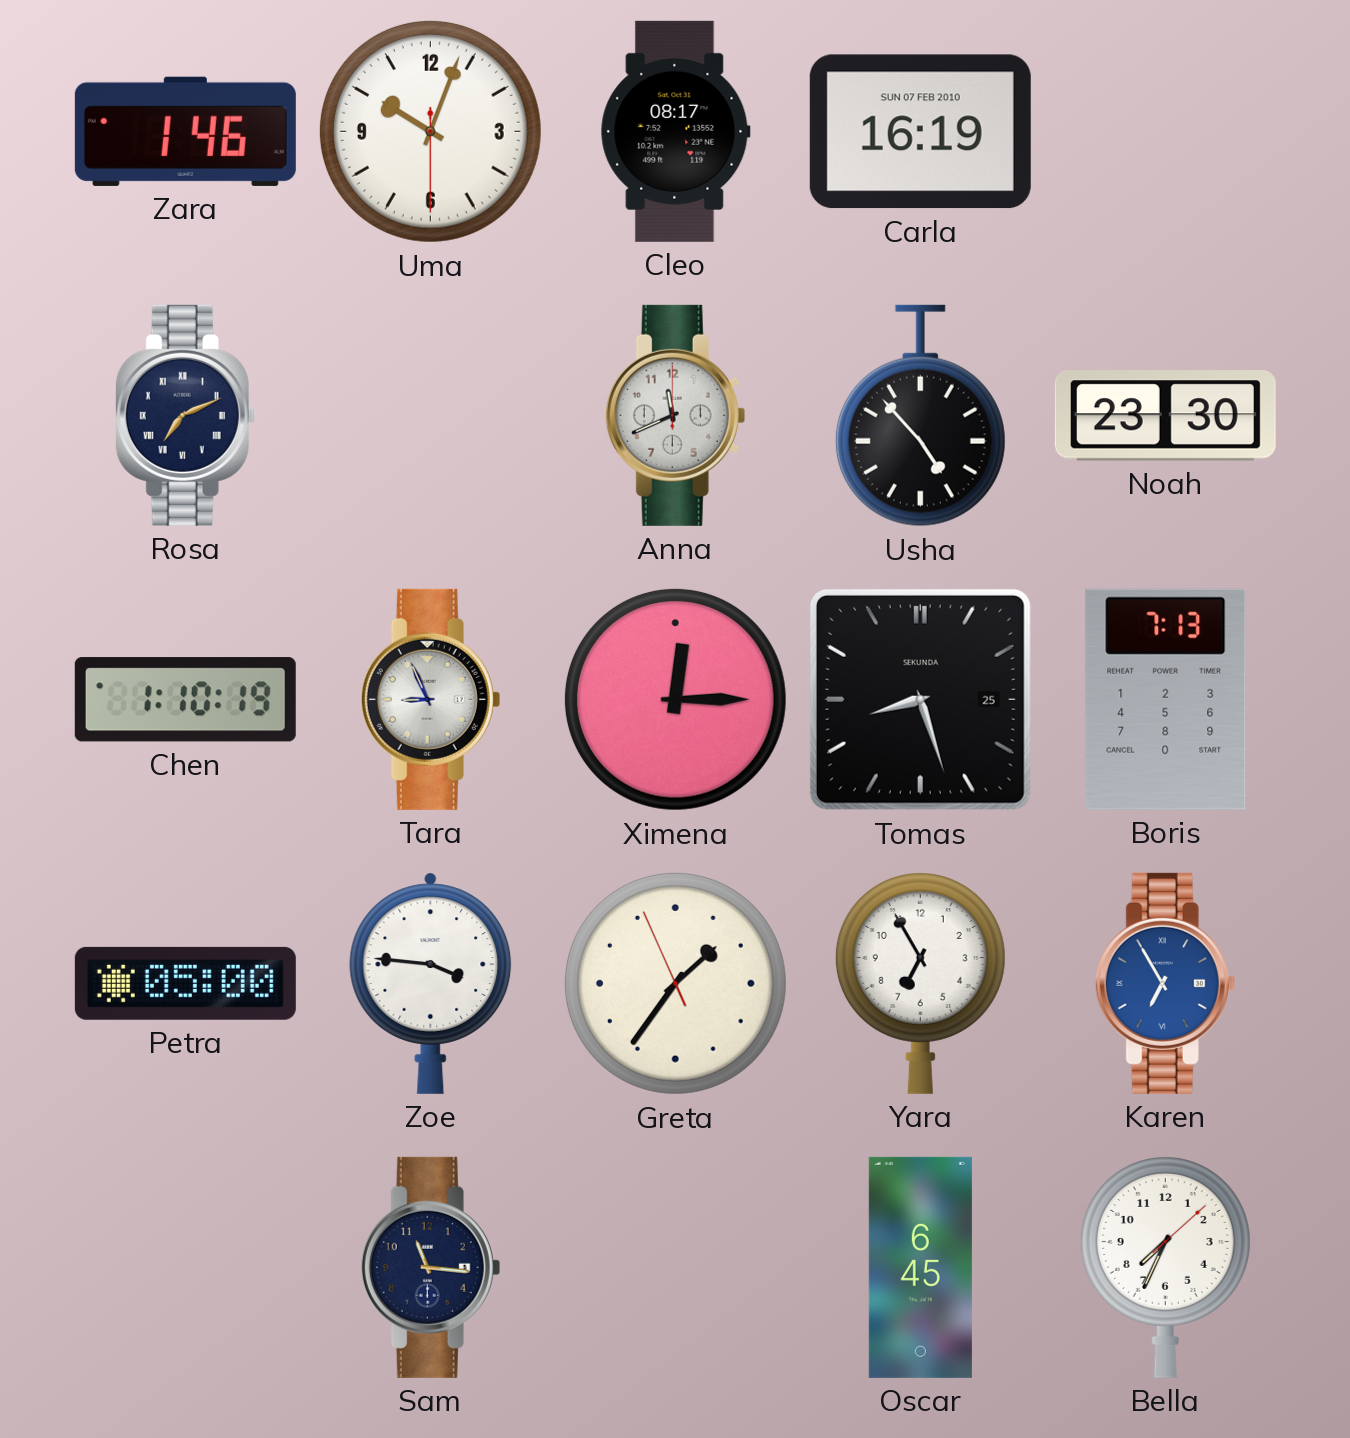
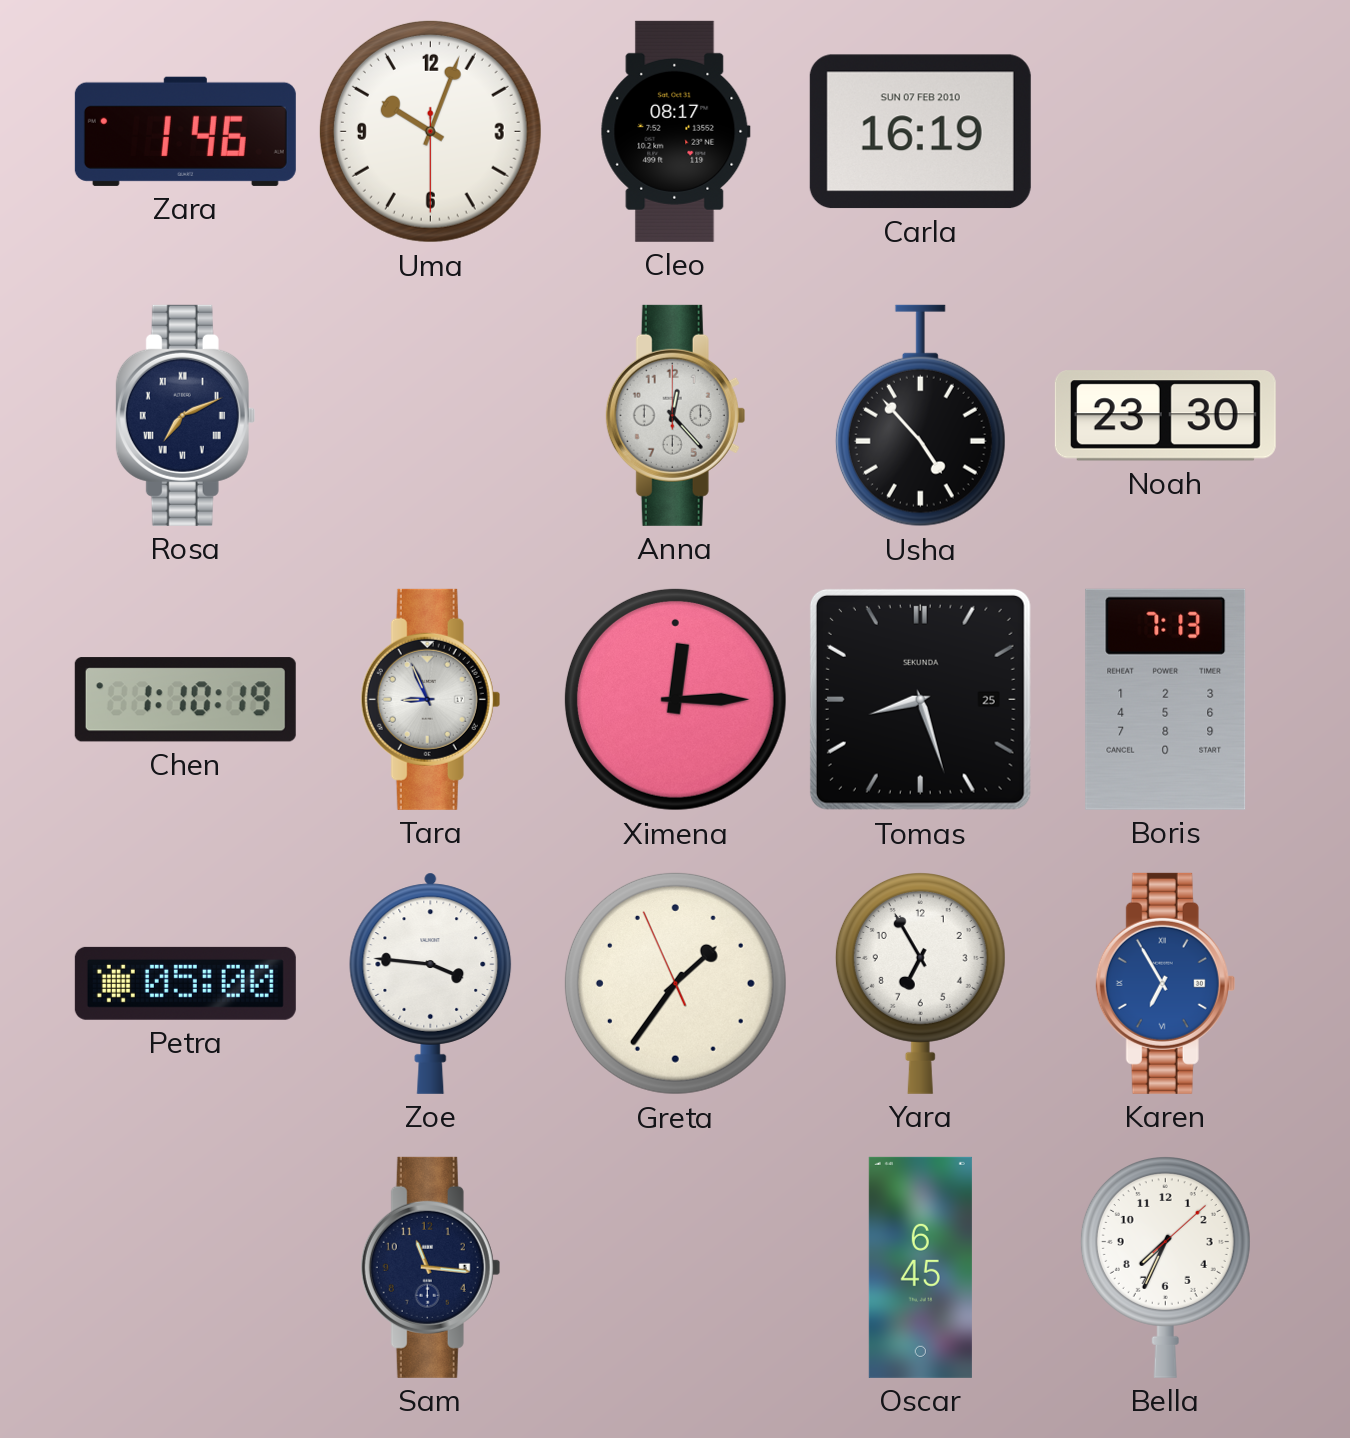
Anna: 11:41 -> 12:23 (676, 415)
